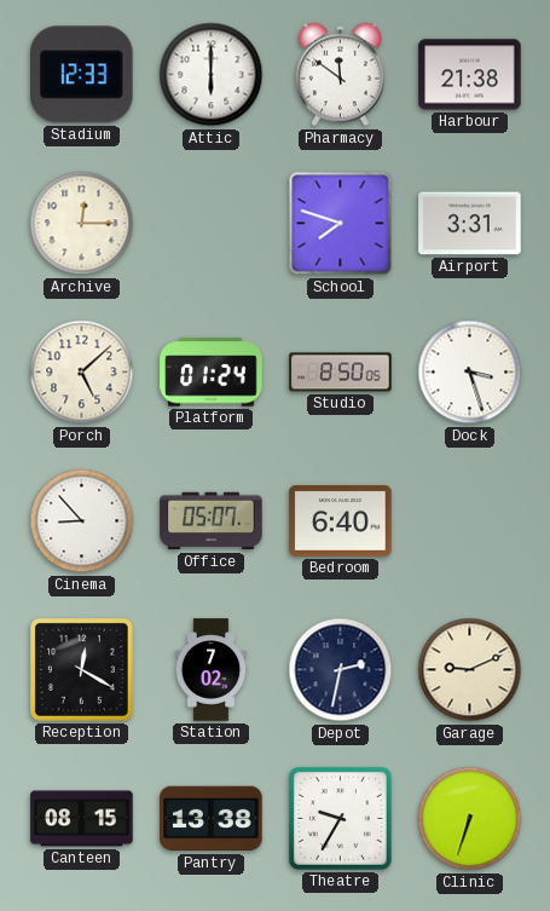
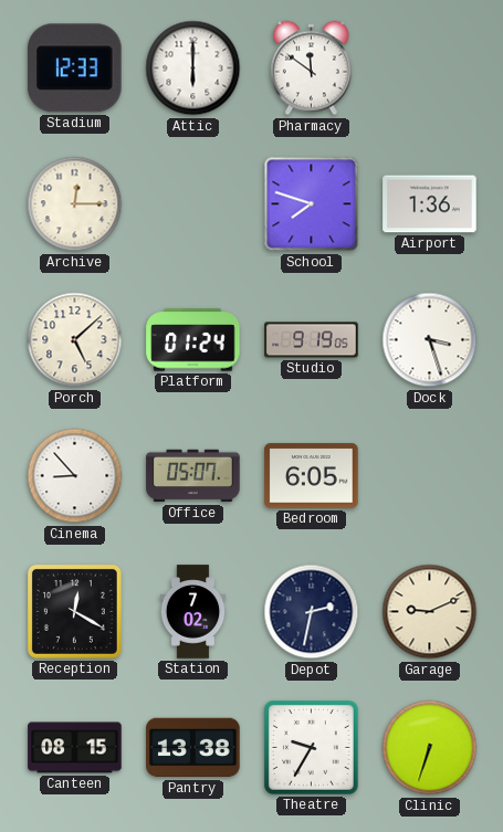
Harbour: 21:38 -> none (470, 75)
Airport: 3:31 -> 1:36 (430, 204)
Studio: 8:50 -> 9:19 (312, 340)
Bedroom: 6:40 -> 6:05 (312, 476)
